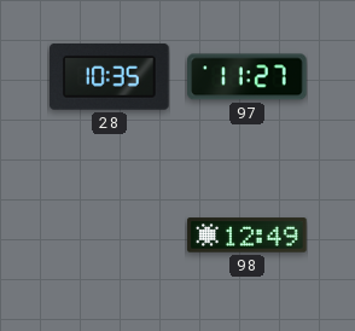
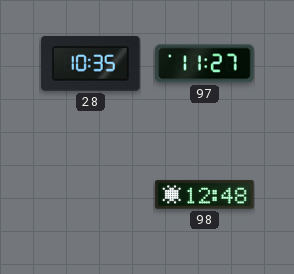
98: 12:49 -> 12:48 (205, 195)
